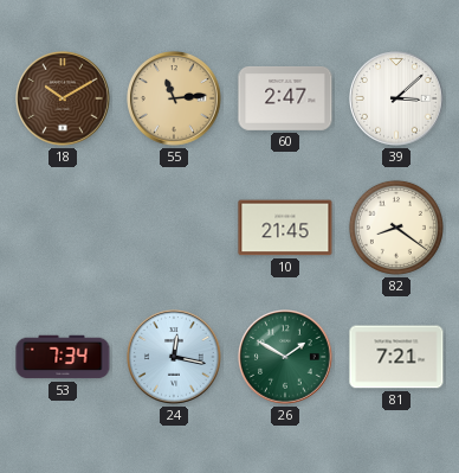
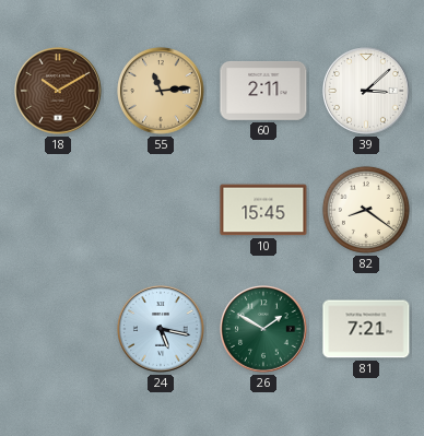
60: 2:47 -> 2:11 (263, 91)
10: 21:45 -> 15:45 (263, 210)
53: 7:34 -> none (63, 357)
24: 12:17 -> 5:17 (161, 329)
